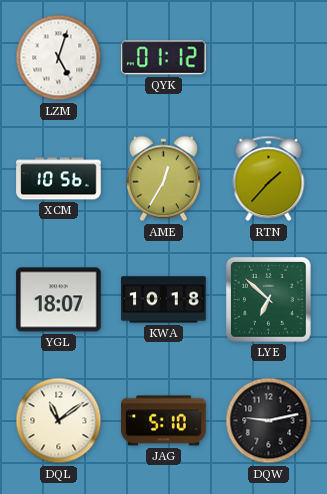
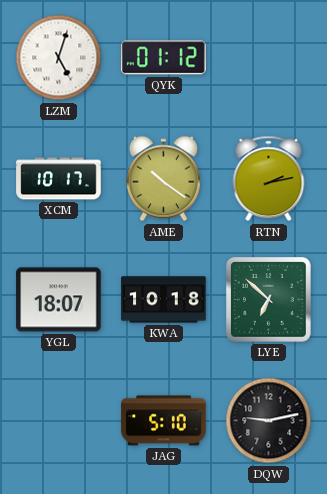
XCM: 10:56 -> 10:17 (59, 179)
AME: 12:35 -> 10:21 (163, 179)
RTN: 1:37 -> 2:13 (269, 179)
DQL: 11:09 -> none (59, 421)
